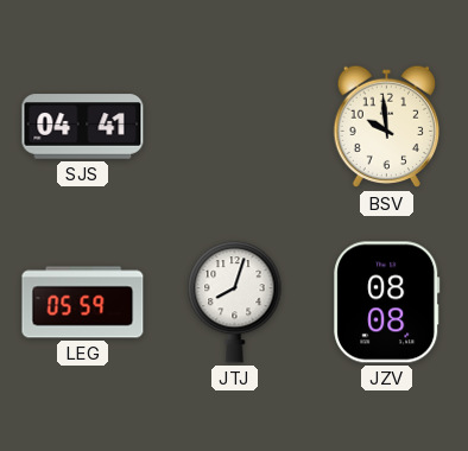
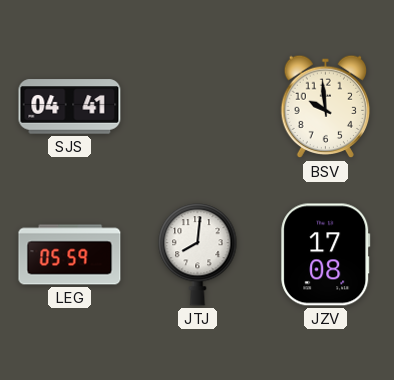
JTJ: 8:03 -> 8:01 (198, 255)
JZV: 08:08 -> 17:08 (326, 255)
